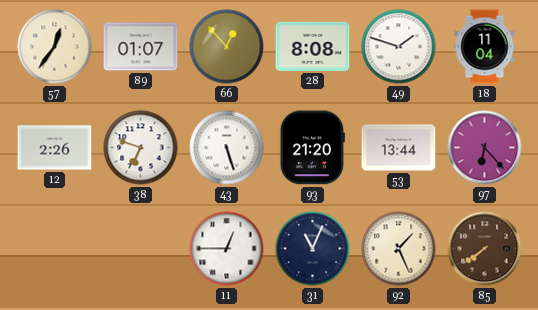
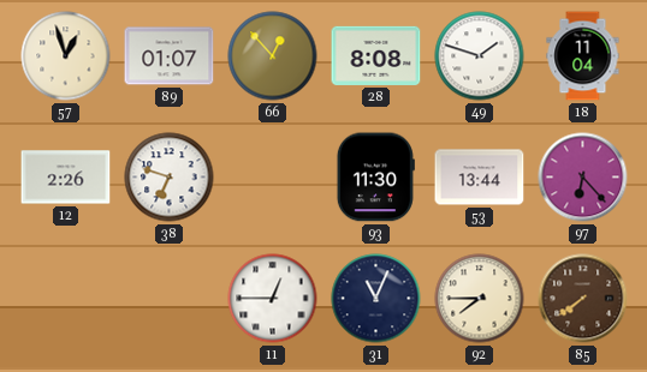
57: 12:36 -> 12:57 (66, 56)
43: 5:27 -> none (227, 148)
93: 21:20 -> 11:30 (375, 178)
92: 1:26 -> 7:45 (480, 299)
